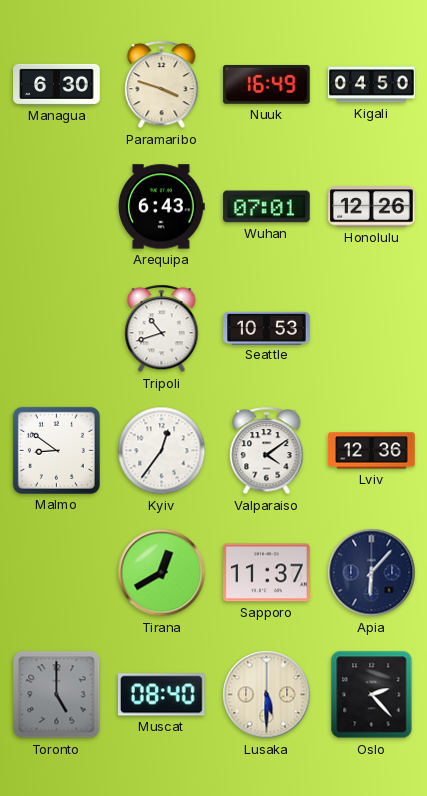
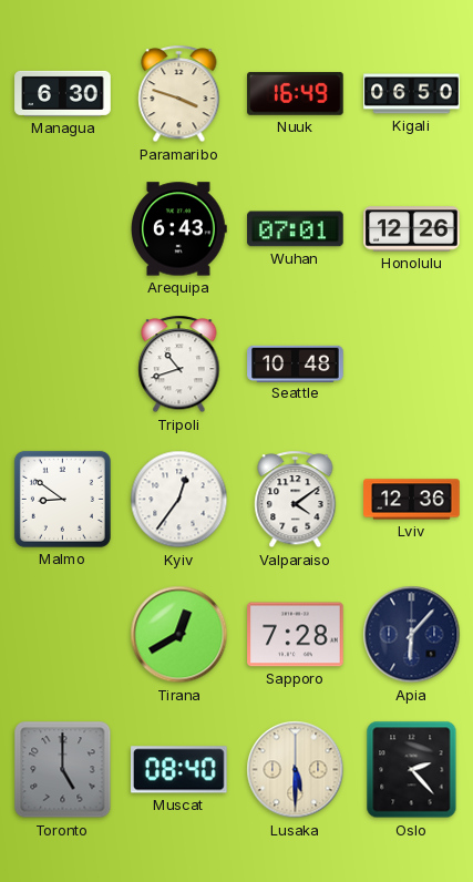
Kigali: 04:50 -> 06:50 (412, 94)
Seattle: 10:53 -> 10:48 (296, 363)
Sapporo: 11:37 -> 7:28 (296, 635)
